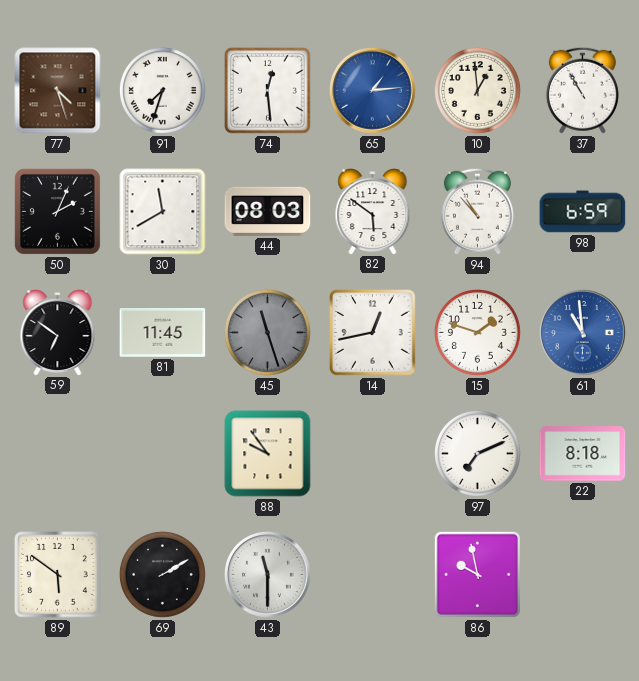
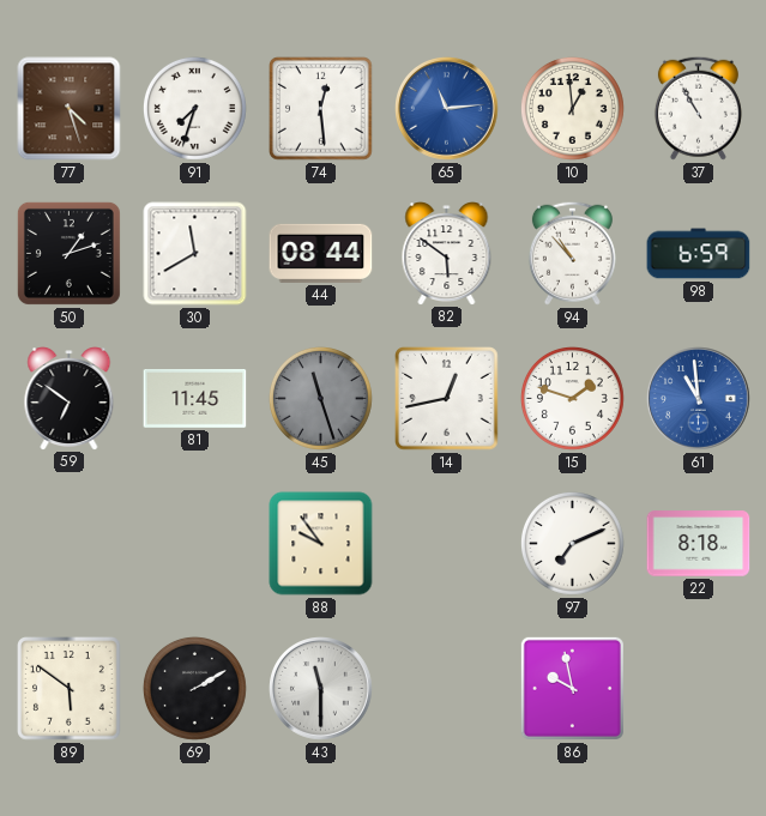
65: 1:14 -> 11:14 (447, 109)
50: 2:04 -> 1:12 (68, 253)
44: 08:03 -> 08:44 (321, 253)
